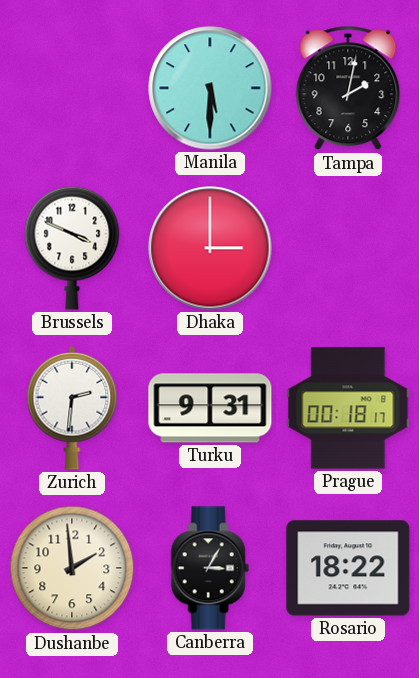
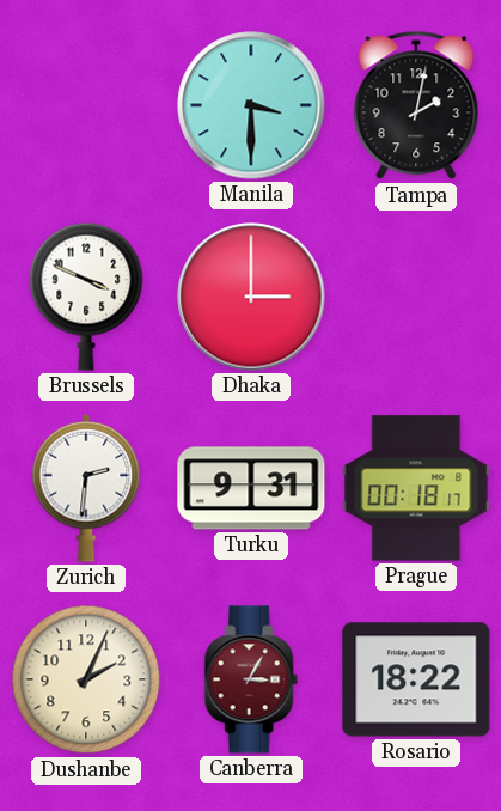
Manila: 5:30 -> 3:30 (251, 105)
Dushanbe: 1:59 -> 2:04 (86, 679)
Canberra dial: black -> burgundy (251, 679)
